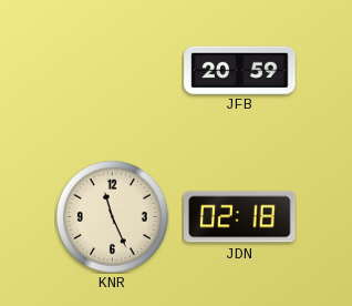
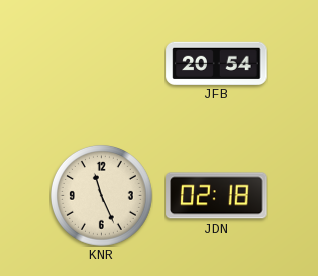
JFB: 20:59 -> 20:54 (217, 63)
